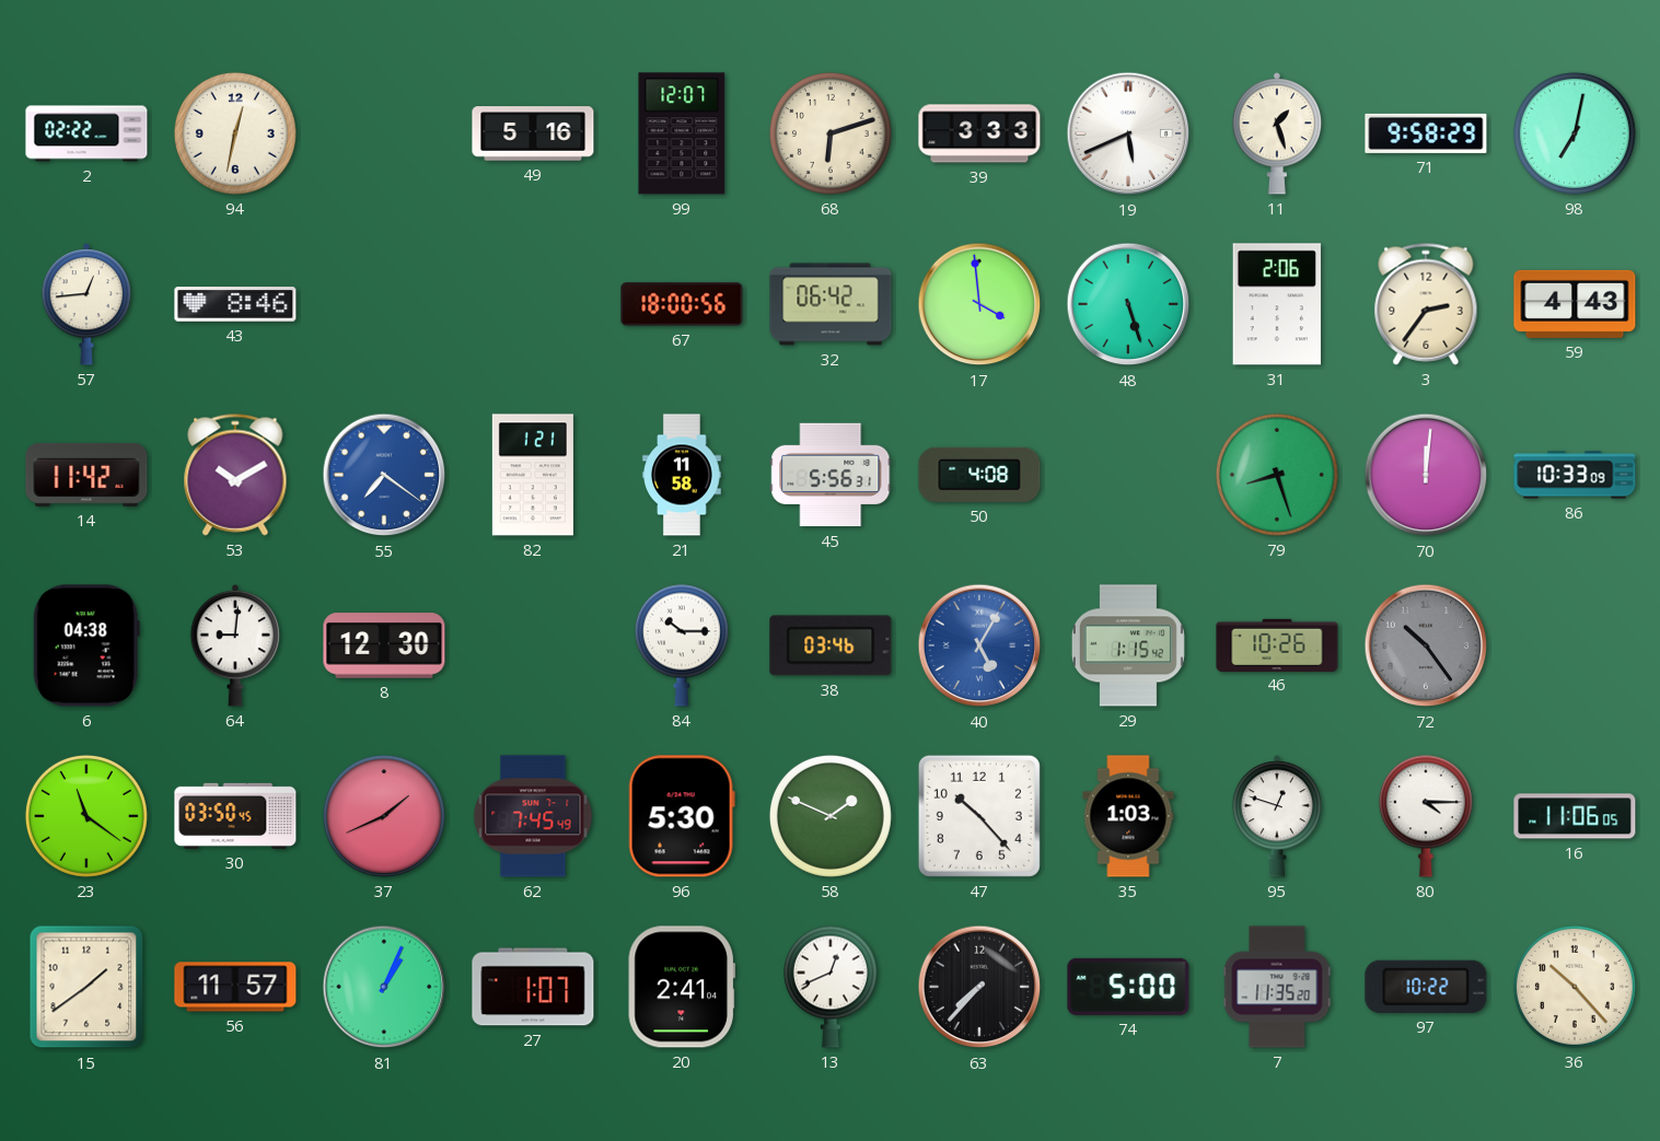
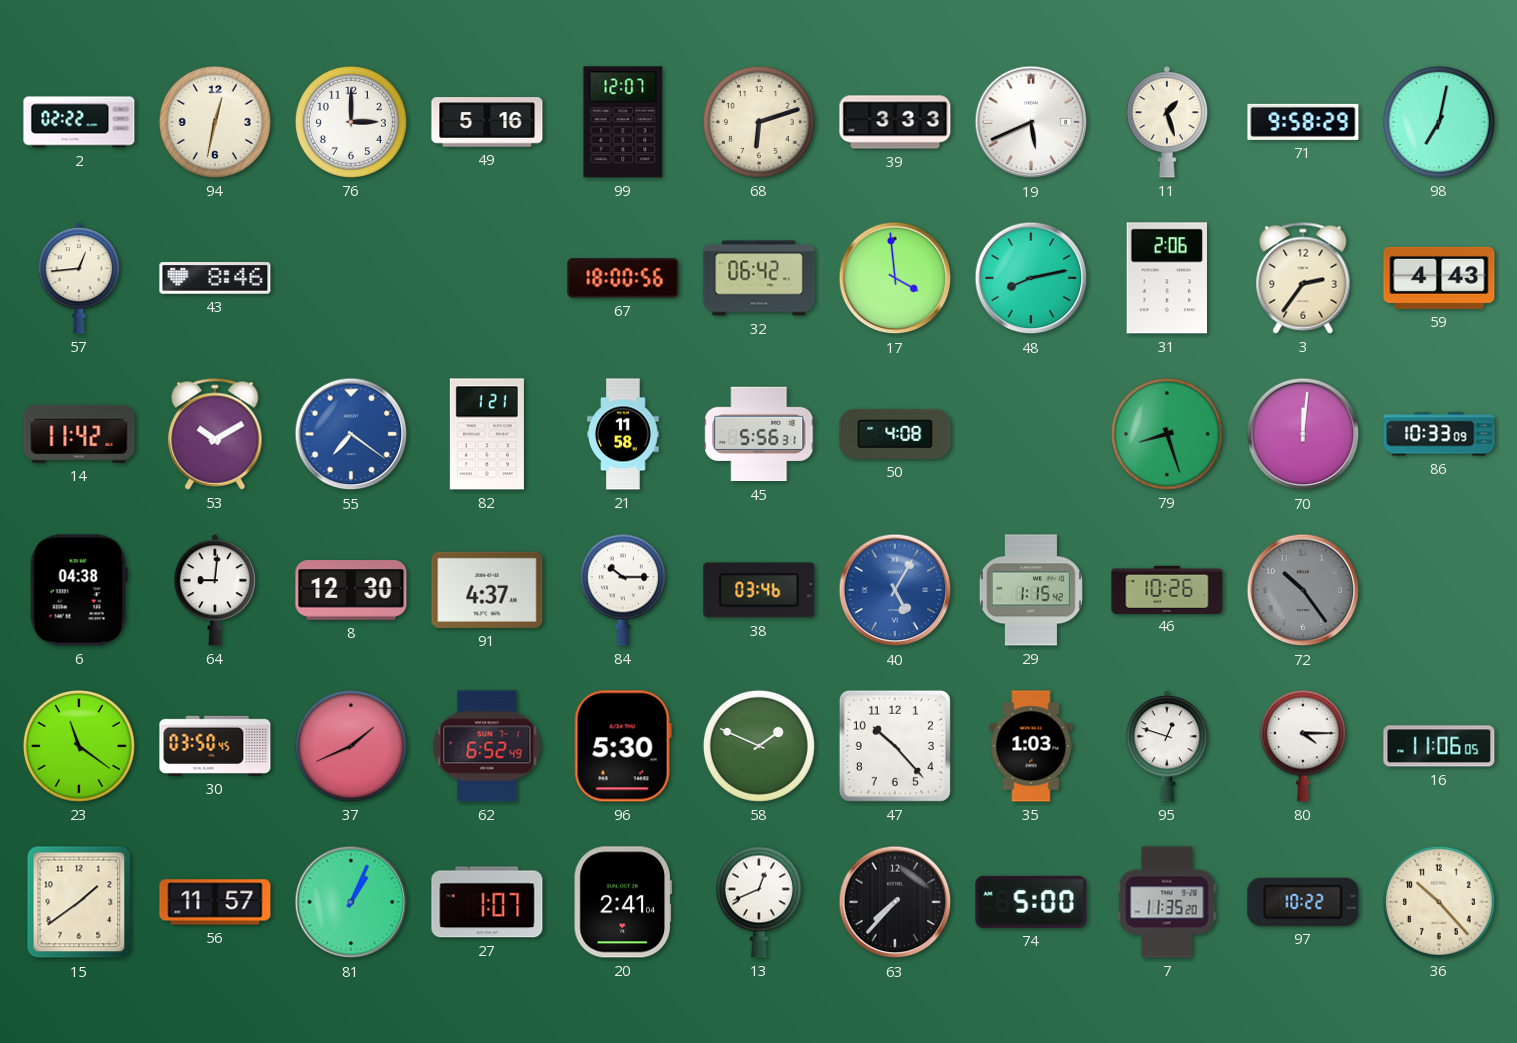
76: none -> 3:00 (351, 122)
48: 5:27 -> 8:13 (1031, 278)
91: none -> 4:37 (487, 590)
62: 7:45 -> 6:52 (487, 746)
